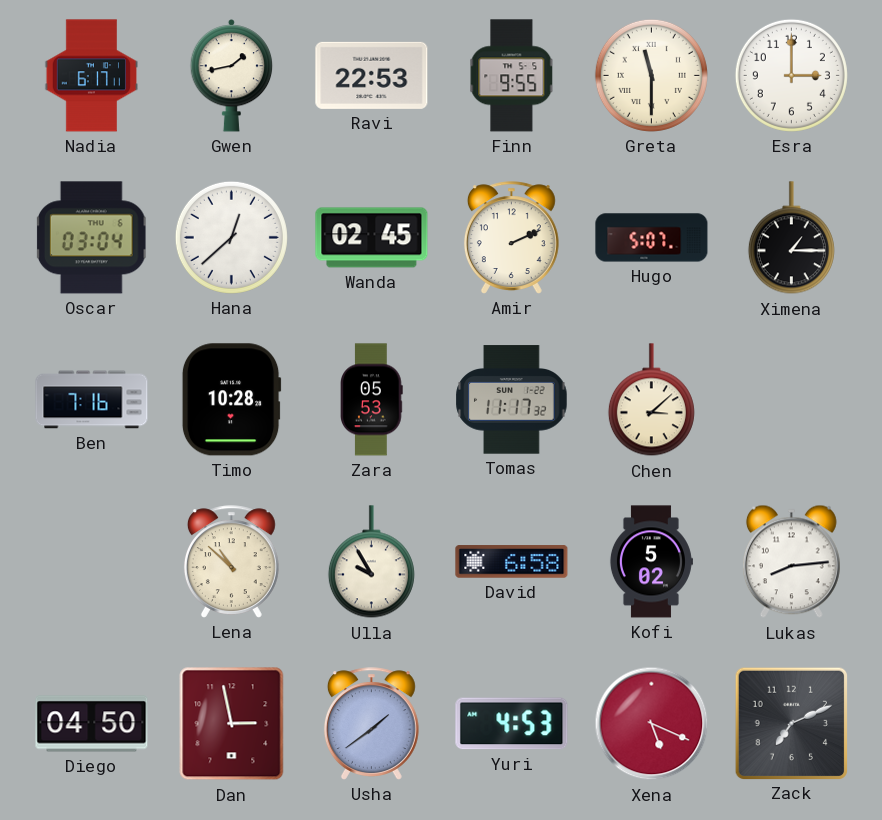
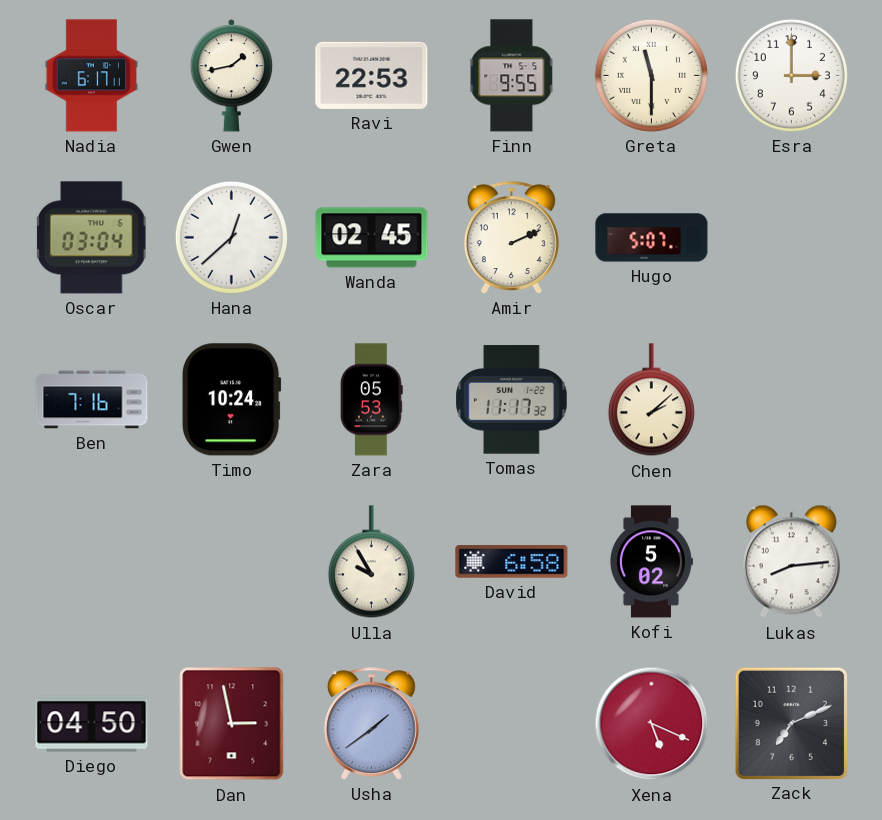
Ximena: 1:15 -> none (791, 238)
Timo: 10:28 -> 10:24 (231, 400)
Chen: 3:08 -> 2:08 (651, 400)
Lena: 10:52 -> none (231, 562)
Yuri: 4:53 -> none (512, 724)
